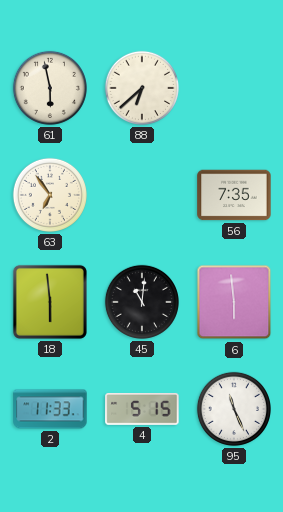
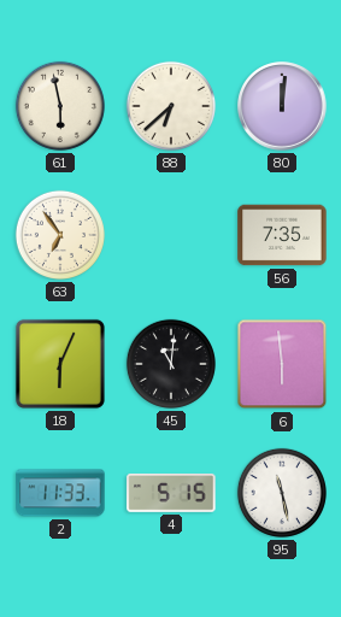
80: none -> 12:01 (282, 106)
18: 5:59 -> 6:04 (60, 364)
95: 11:26 -> 11:28 (282, 493)
